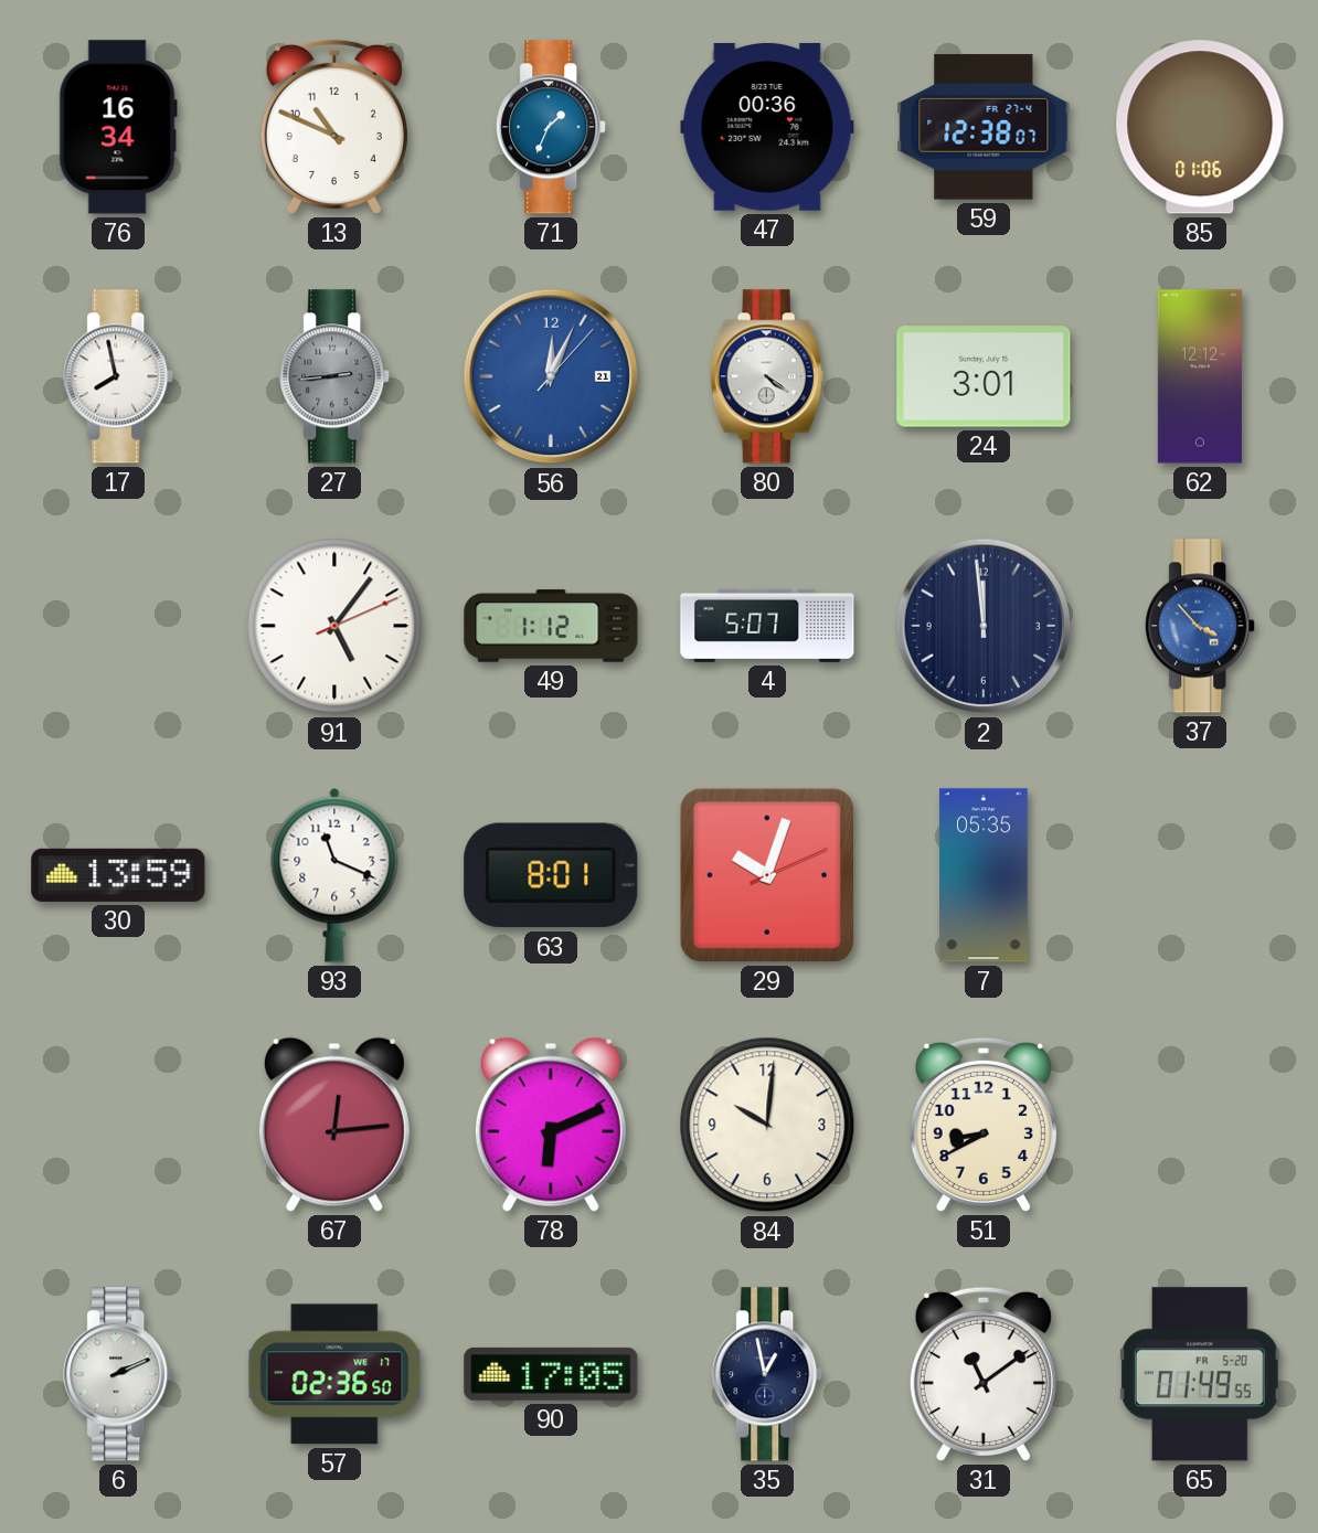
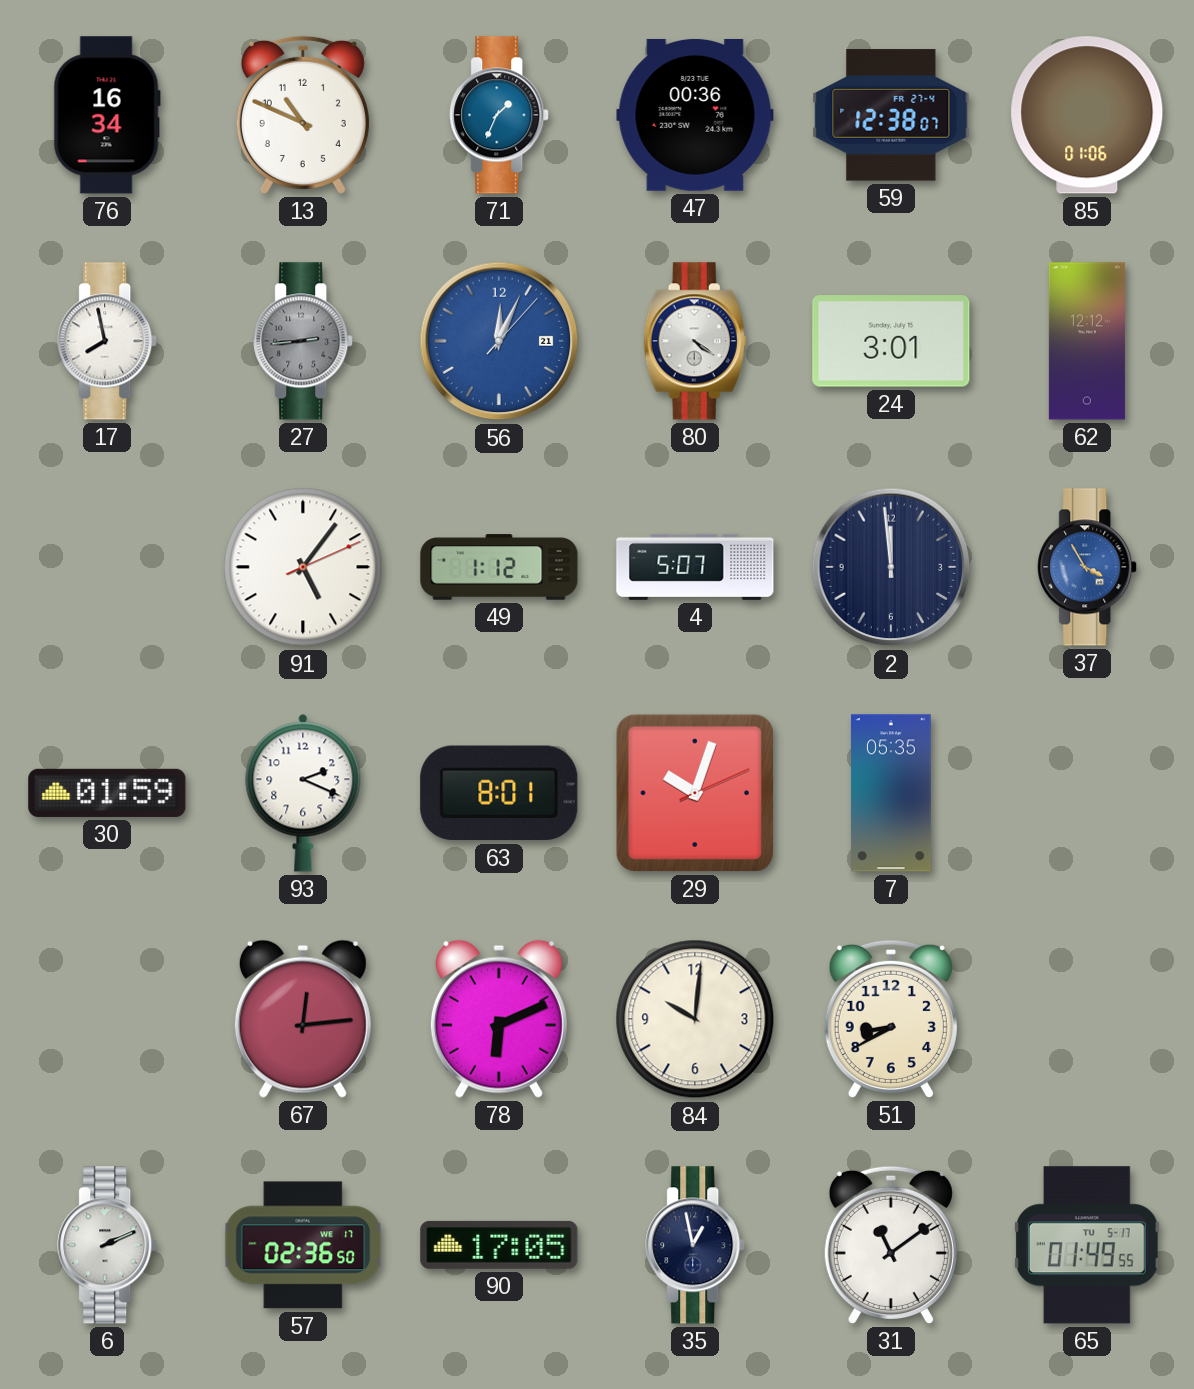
37: 3:53 -> 3:55 (1088, 567)
30: 13:59 -> 01:59 (107, 793)
93: 11:19 -> 2:19 (303, 793)
65 date: FR 5-20 -> TU 5-17 (1087, 1245)
